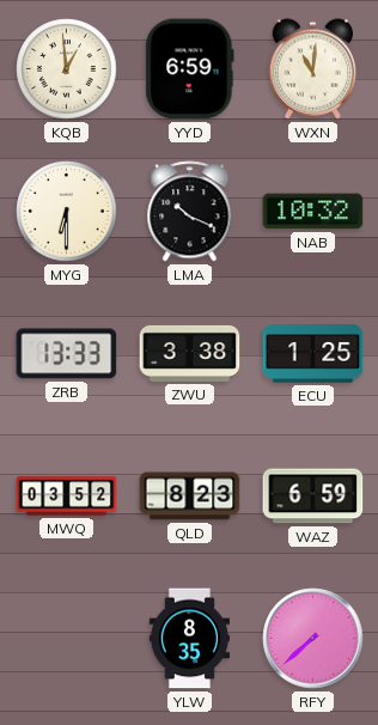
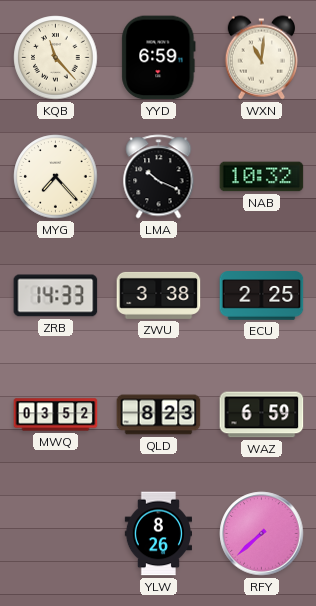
KQB: 12:59 -> 11:23 (56, 58)
MYG: 6:30 -> 7:23 (56, 177)
ZRB: 13:33 -> 14:33 (56, 296)
ECU: 1:25 -> 2:25 (262, 296)
YLW: 8:35 -> 8:26 (158, 534)
